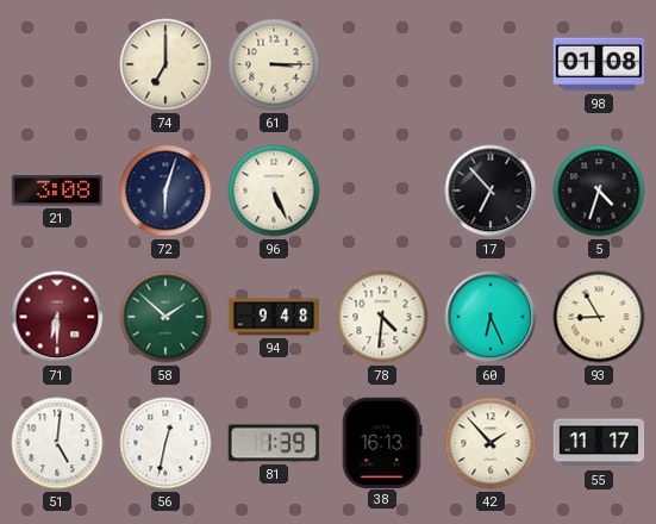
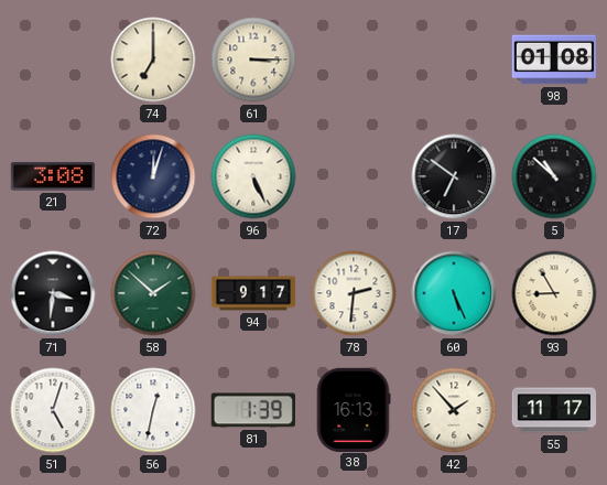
72: 6:03 -> 12:03 (153, 176)
17: 6:53 -> 6:51 (454, 176)
5: 4:33 -> 10:52 (554, 176)
71: 6:30 -> 3:31 (53, 293)
71 dial: burgundy -> black (53, 293)
94: 9:48 -> 9:17 (253, 293)
78: 4:31 -> 2:31 (354, 293)
60: 6:26 -> 5:26 (454, 293)
51: 5:01 -> 5:03 (53, 410)
